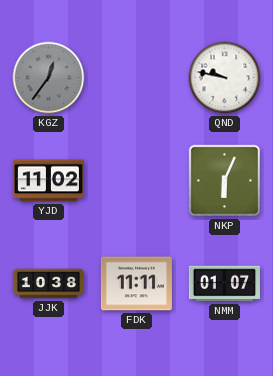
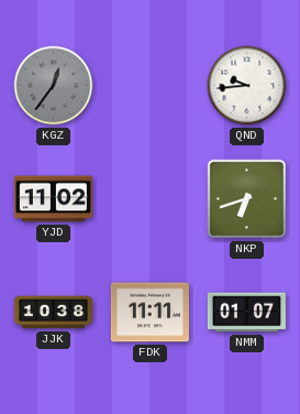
QND: 9:47 -> 9:44 (247, 86)
NKP: 6:04 -> 6:42 (247, 199)
